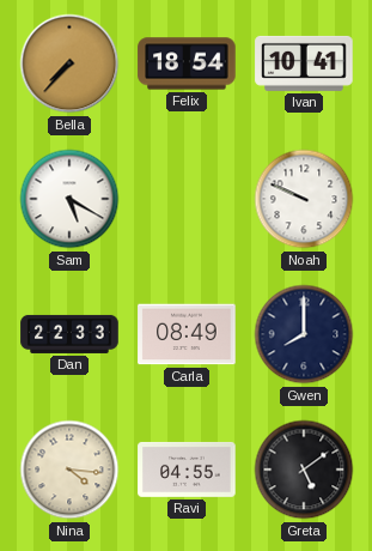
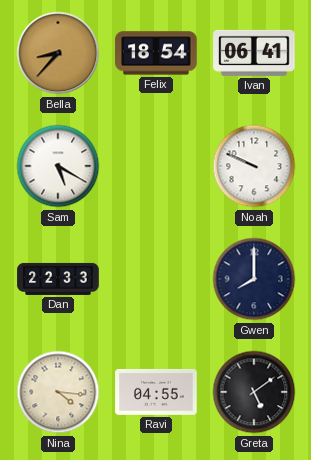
Bella: 7:37 -> 8:37 (58, 53)
Ivan: 10:41 -> 06:41 (254, 53)
Carla: 08:49 -> none (187, 334)
